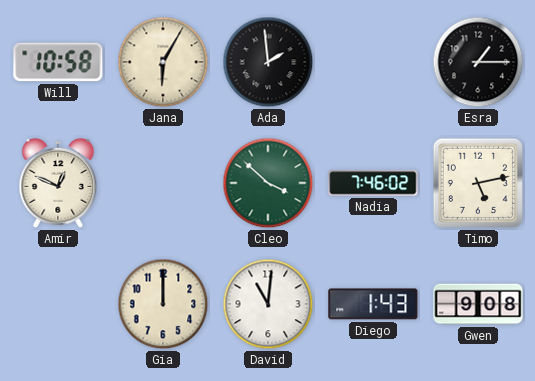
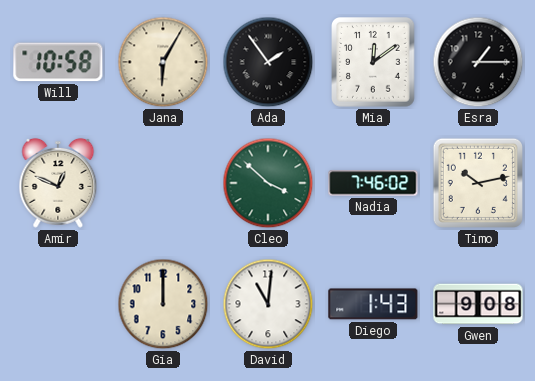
Ada: 1:59 -> 1:54 (268, 62)
Mia: none -> 12:09 (374, 62)
Timo: 5:13 -> 10:13 (478, 183)
